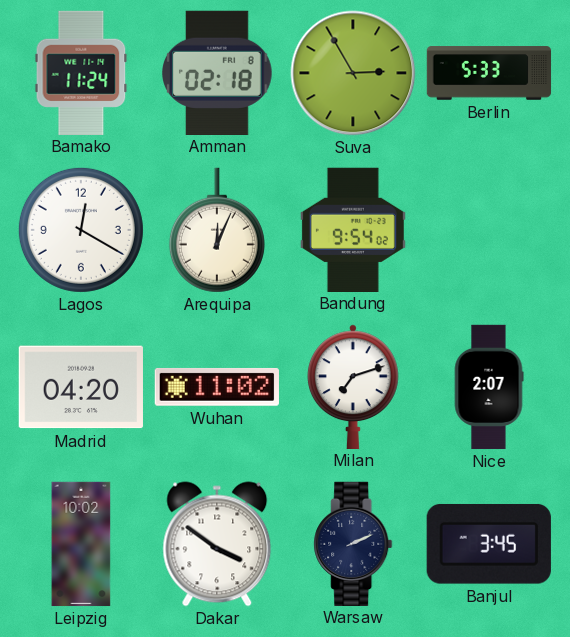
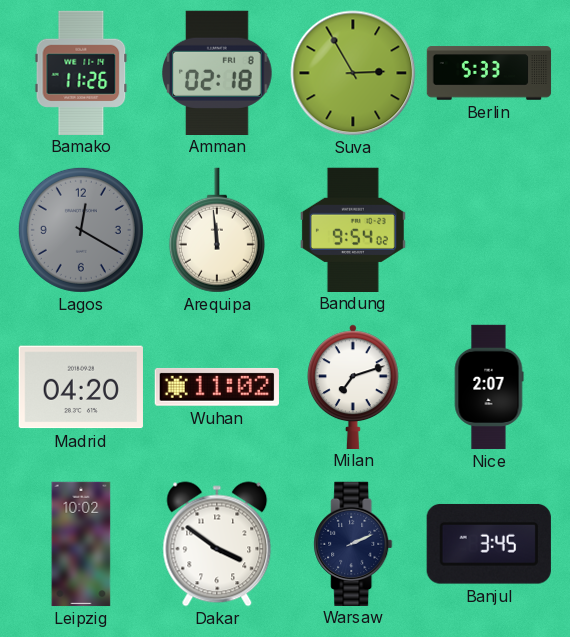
Bamako: 11:24 -> 11:26 (81, 72)
Lagos dial: white -> grey (81, 230)
Arequipa: 12:04 -> 11:59 (217, 230)
